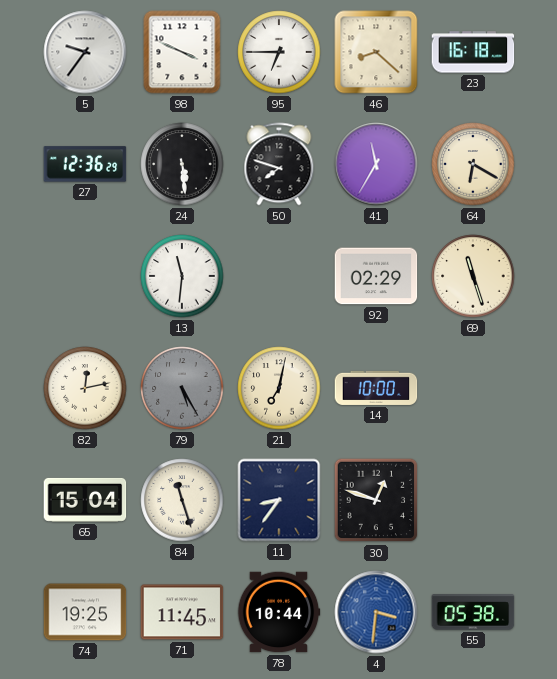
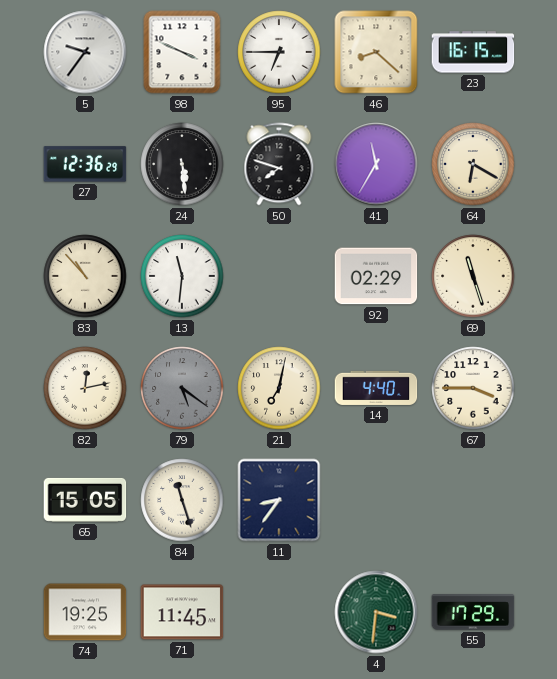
23: 16:18 -> 16:15 (473, 52)
83: none -> 10:53 (85, 276)
79: 5:25 -> 5:21 (182, 388)
14: 10:00 -> 4:40 (376, 388)
67: none -> 3:45 (473, 388)
65: 15:04 -> 15:05 (85, 500)
30: 12:48 -> none (376, 500)
78: 10:44 -> none (279, 612)
4 dial: blue -> green (376, 612)
55: 05:38 -> 17:29 (473, 612)
